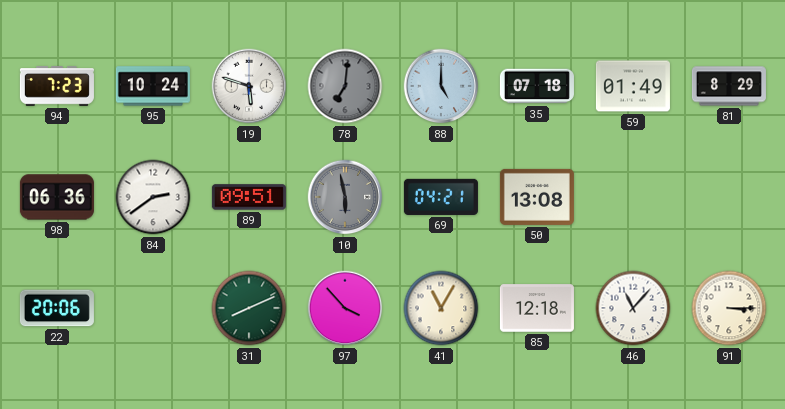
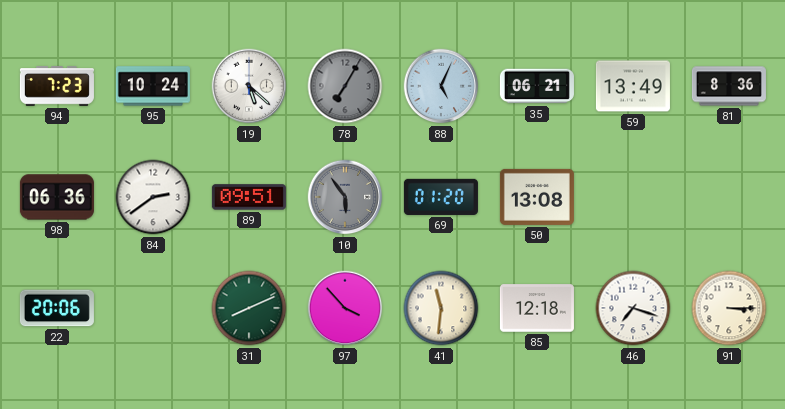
19: 5:48 -> 5:22 (249, 86)
78: 7:01 -> 7:05 (345, 86)
88: 5:00 -> 5:04 (441, 86)
35: 07:18 -> 06:21 (537, 86)
59: 01:49 -> 13:49 (633, 86)
81: 8:29 -> 8:36 (729, 86)
10: 5:58 -> 5:54 (345, 197)
69: 04:21 -> 01:20 (441, 197)
41: 11:05 -> 11:31 (441, 308)
46: 11:07 -> 7:18 (633, 308)
